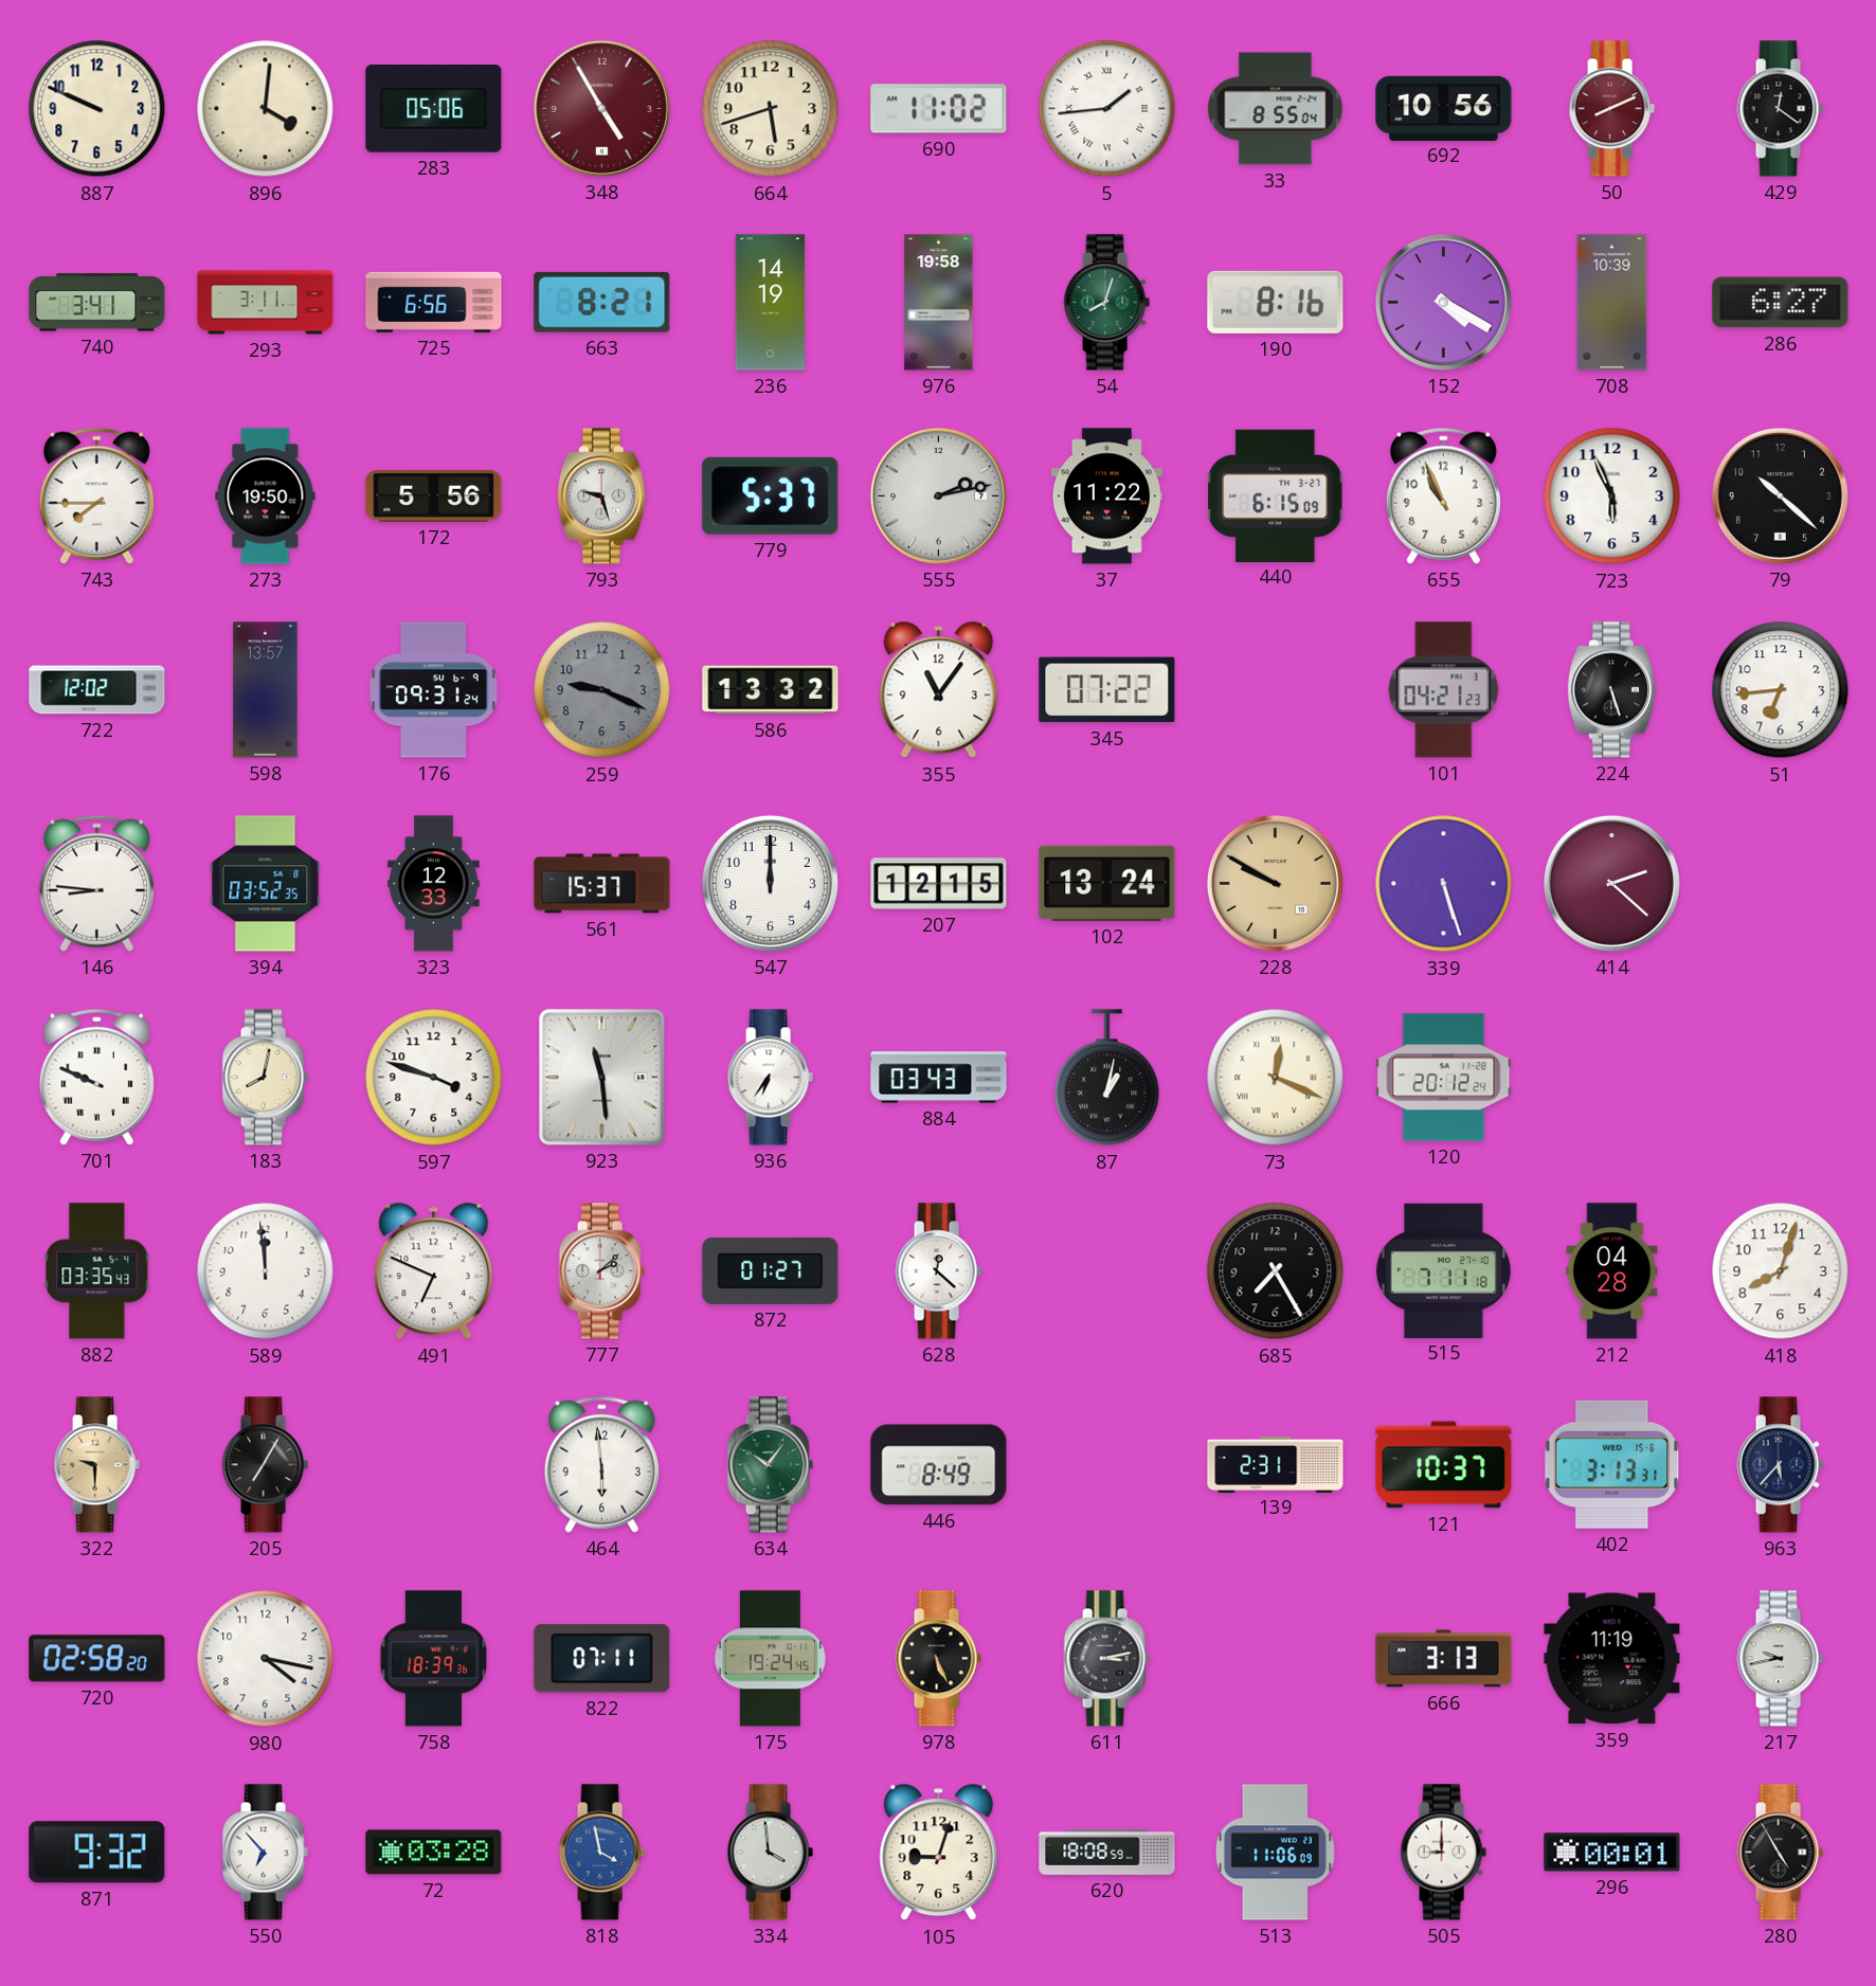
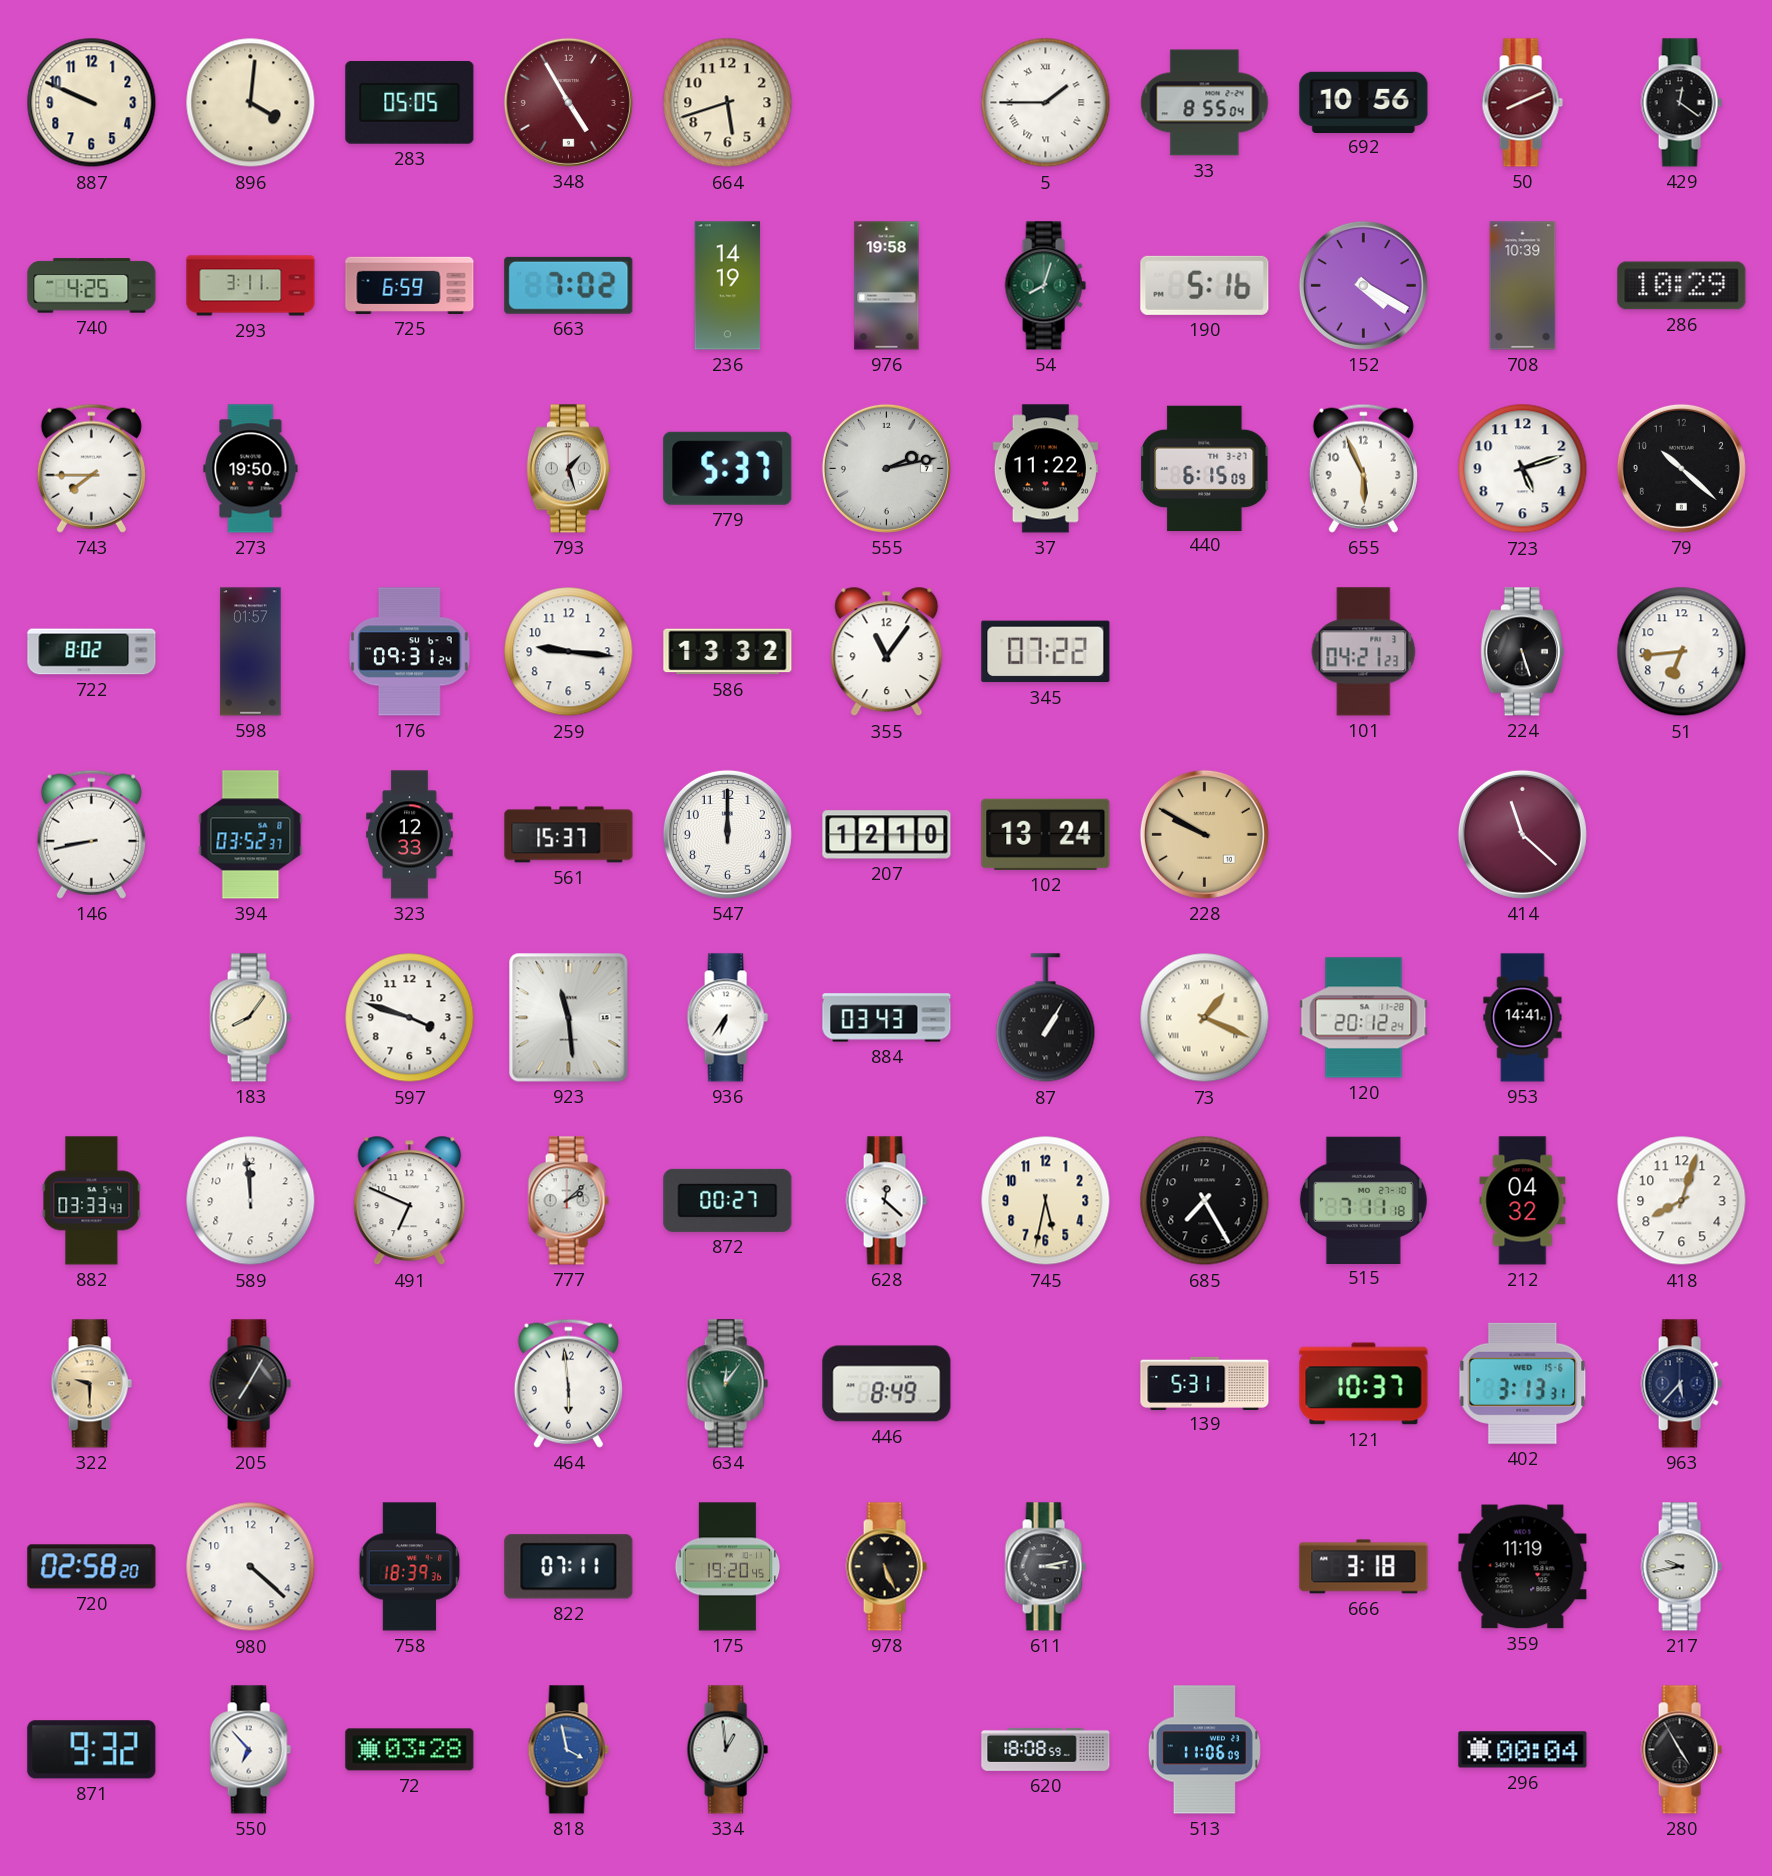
283: 05:06 -> 05:05 (410, 103)
690: 11:02 -> none (939, 109)
5: 1:44 -> 1:45 (1046, 103)
740: 3:41 -> 4:25 (92, 286)
725: 6:56 -> 6:59 (410, 285)
663: 8:21 -> 7:02 (569, 285)
190: 8:16 -> 5:16 (1205, 285)
286: 6:27 -> 10:29 (1682, 286)
172: 5:56 -> none (434, 495)
793: 9:27 -> 1:27 (568, 469)
655: 10:56 -> 5:56 (1363, 468)
723: 5:56 -> 5:12 (1523, 469)
722: 12:02 -> 8:02 (92, 652)
598: 13:57 -> 01:57 (251, 652)
259: 9:19 -> 9:16 (569, 652)
259 dial: grey -> white (569, 652)
146: 8:46 -> 8:43 (91, 834)
394: 03:52:35 -> 03:52:37 (251, 835)
207: 12:15 -> 12:10 (887, 835)
339: 5:27 -> none (1444, 884)
414: 2:22 -> 11:22 (1522, 834)
701: 9:49 -> none (96, 1077)
183: 8:02 -> 8:06 (250, 1018)
87: 1:02 -> 1:05 (1046, 1018)
73: 12:19 -> 1:19 (1205, 1018)
953: none -> 14:41 (1523, 1018)
882: 03:35 -> 03:33 (92, 1201)
872: 01:27 -> 00:27 (728, 1200)
745: none -> 5:32 (1046, 1201)
212: 04:28 -> 04:32 (1523, 1201)
634: 10:06 -> 12:06 (727, 1384)
139: 2:31 -> 5:31 (1205, 1383)
980: 4:17 -> 4:22 (251, 1567)
175: 19:24 -> 19:20 (728, 1567)
666: 3:13 -> 3:18 (1364, 1567)
334: 3:59 -> 12:59 (727, 1750)
105: 9:03 -> none (939, 1853)
505: 9:00 -> none (1443, 1853)
296: 00:01 -> 00:04 (1523, 1750)
